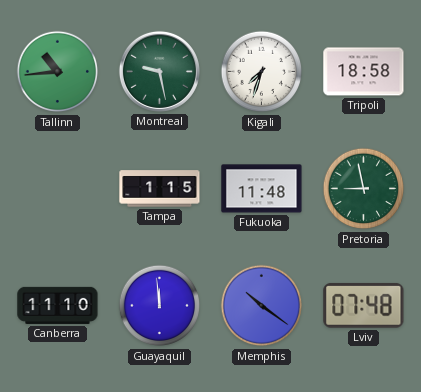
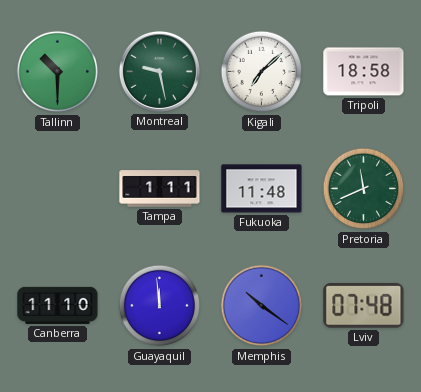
Tallinn: 10:44 -> 10:30 (58, 72)
Kigali: 7:33 -> 7:08 (262, 72)
Tampa: 1:15 -> 1:11 (160, 189)
Pretoria: 8:58 -> 11:41 (364, 189)
